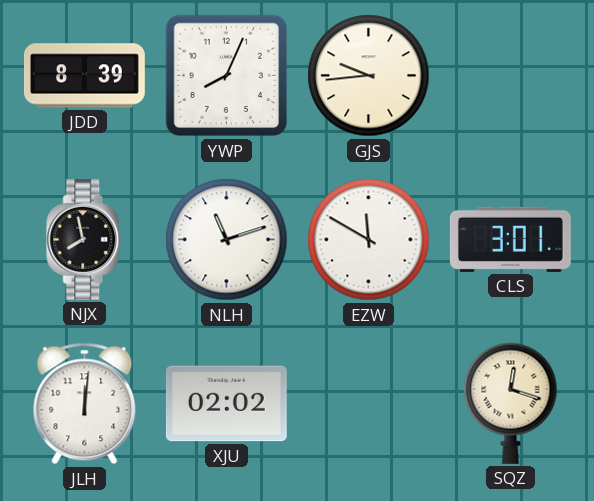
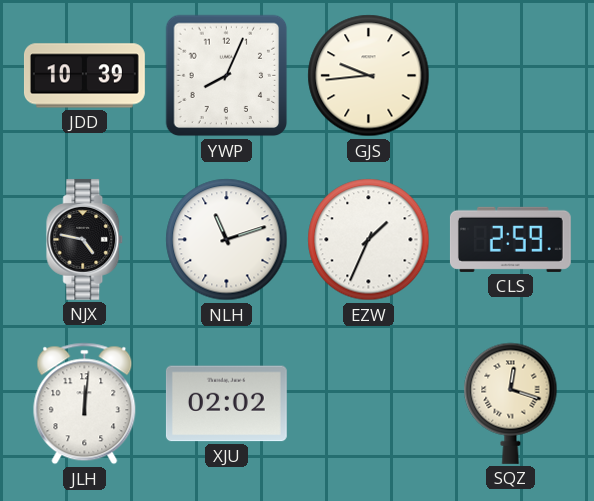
JDD: 8:39 -> 10:39 (84, 76)
NJX: 7:58 -> 4:47 (85, 239)
EZW: 11:50 -> 1:34 (369, 240)
CLS: 3:01 -> 2:59 (510, 239)
